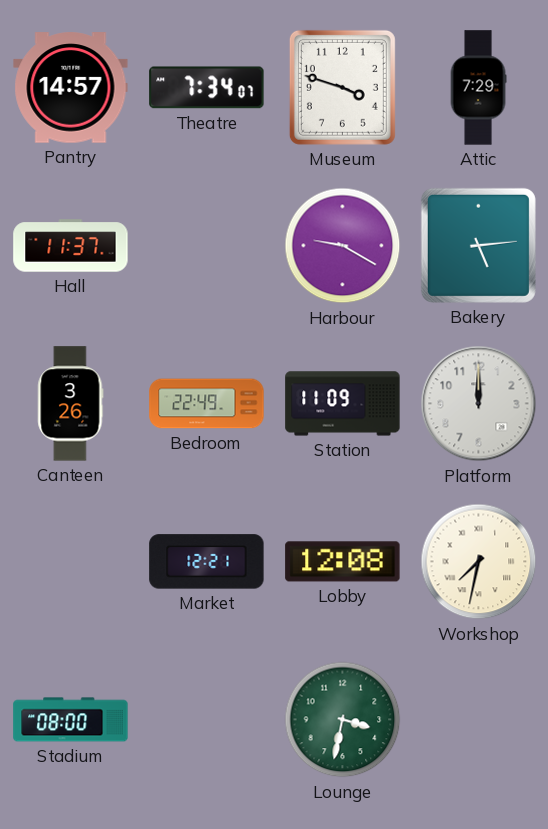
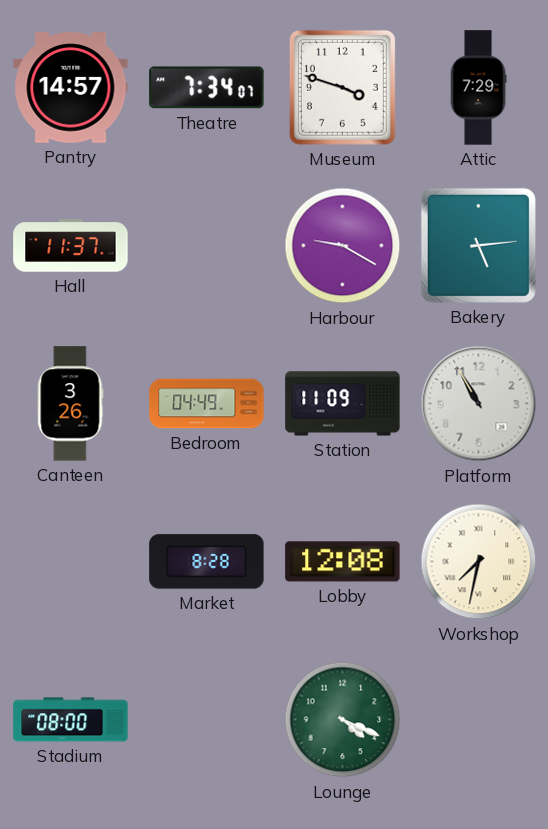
Bedroom: 22:49 -> 04:49 (207, 404)
Platform: 12:00 -> 10:55 (479, 404)
Market: 12:21 -> 8:28 (207, 562)
Lounge: 3:32 -> 4:19 (343, 720)
